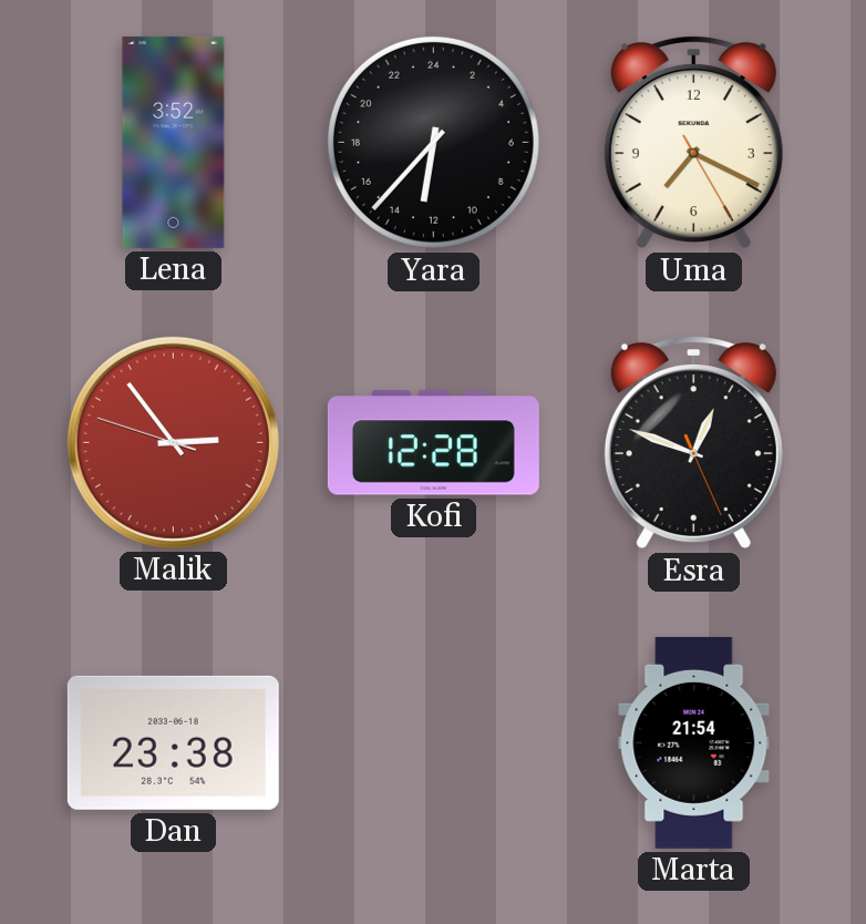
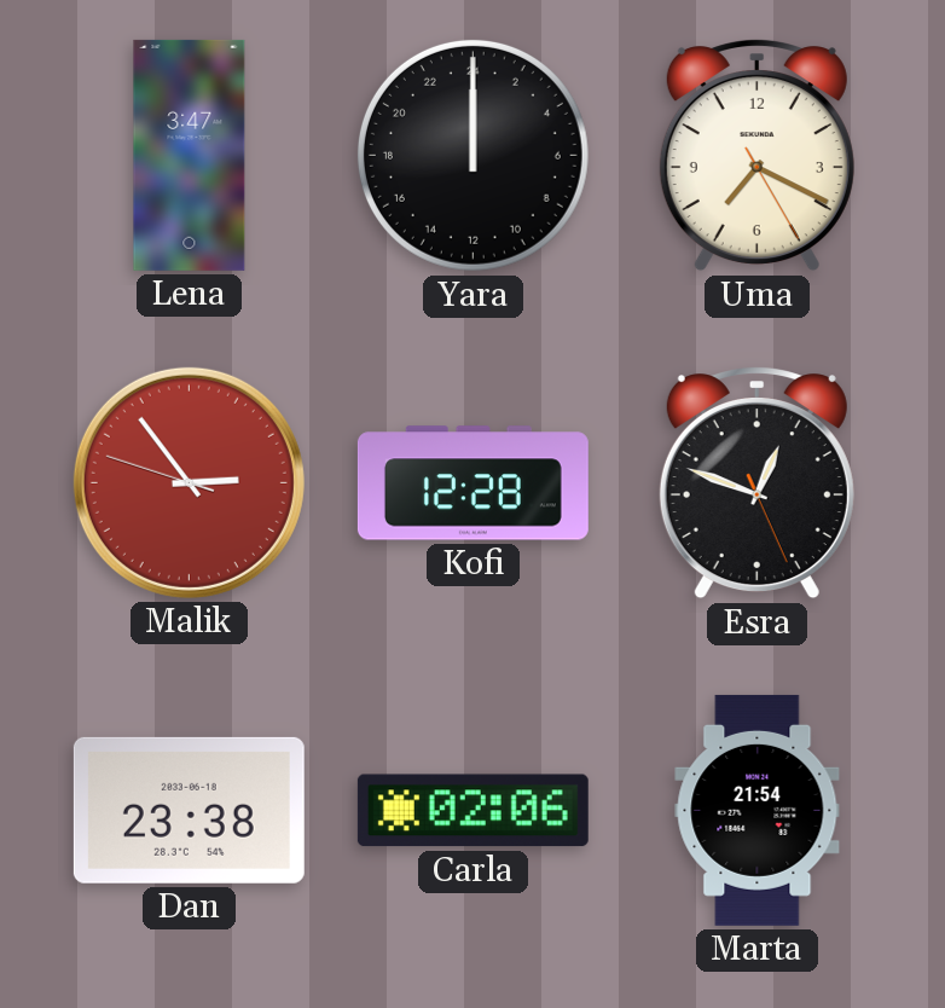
Lena: 3:52 -> 3:47 (190, 155)
Yara: 12:37 -> 0:00 (473, 155)
Carla: none -> 02:06 (473, 811)
